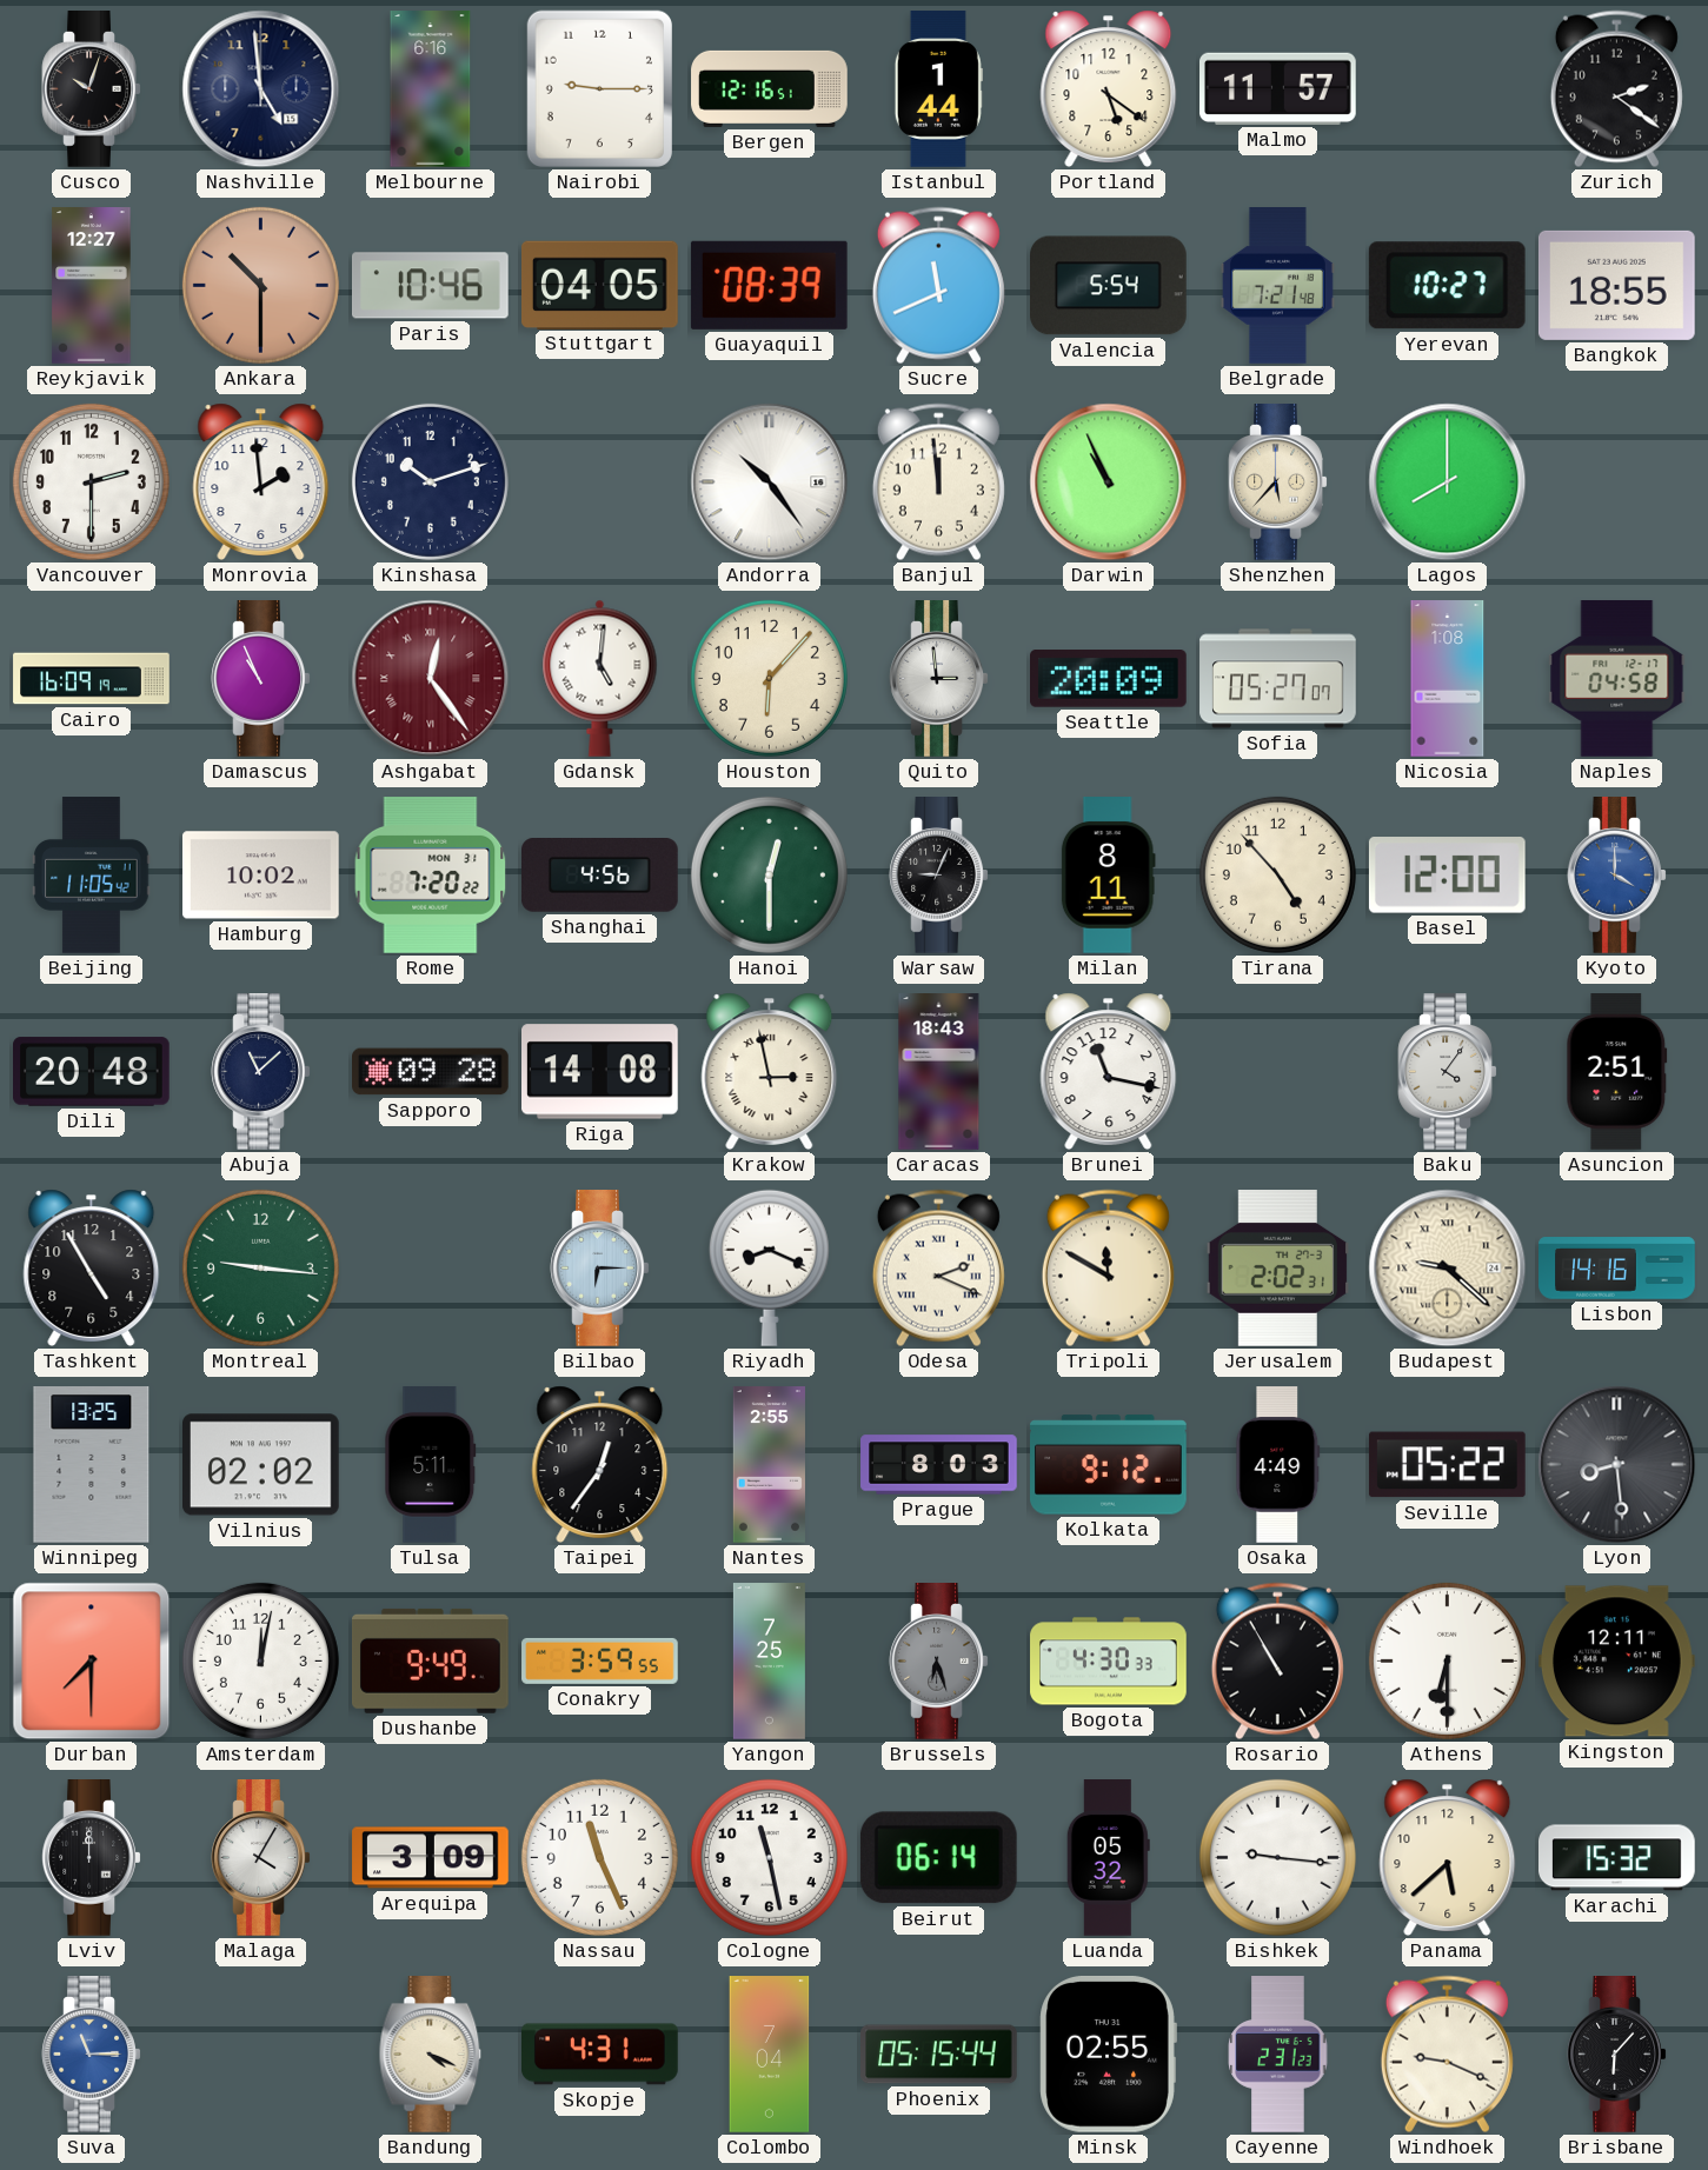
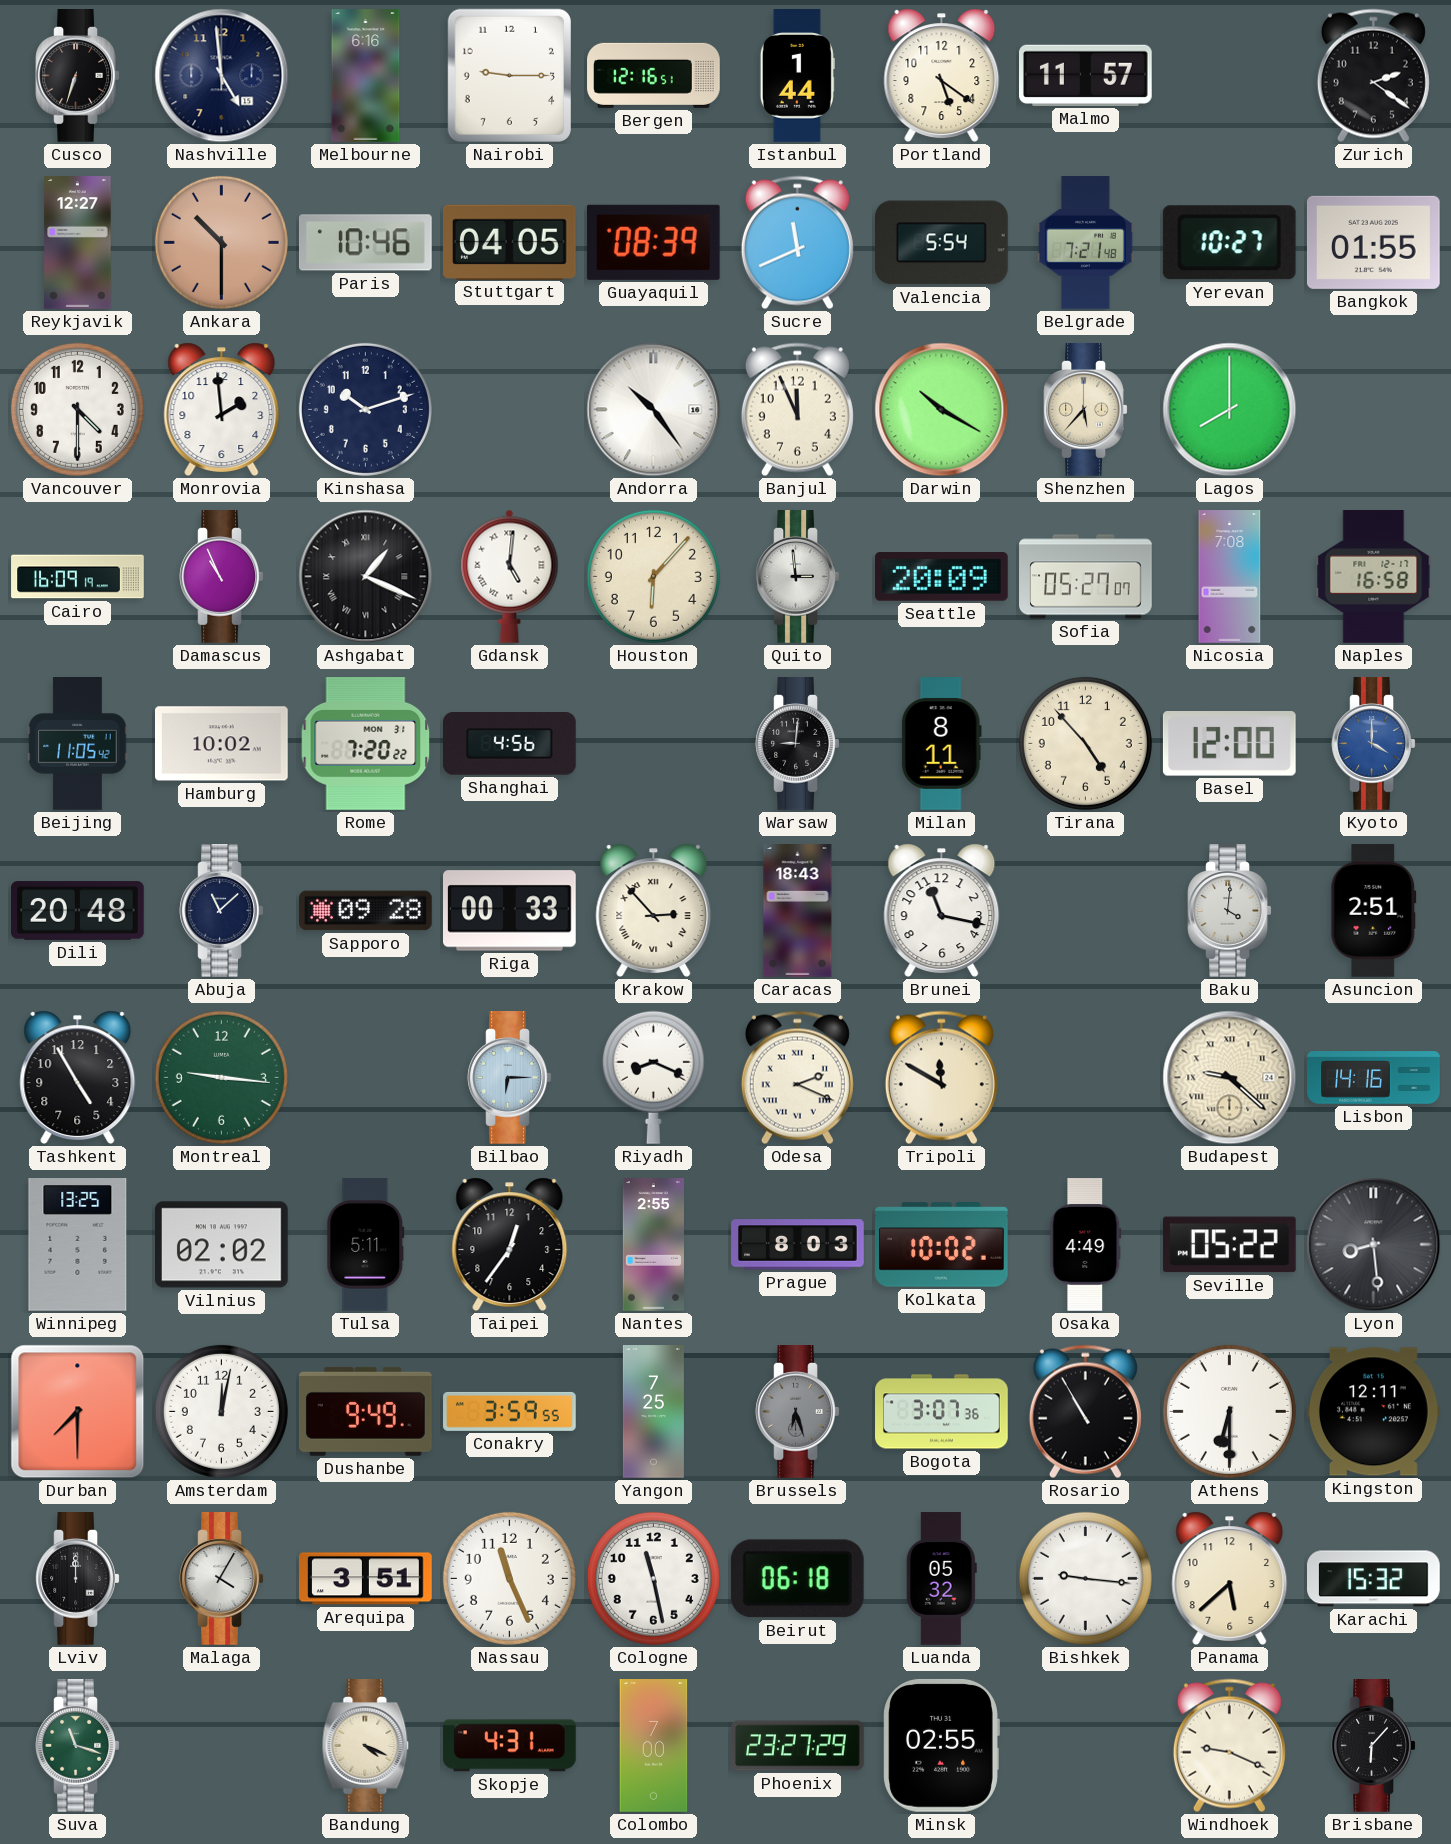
Cusco: 10:03 -> 6:33 (78, 76)
Bangkok: 18:55 -> 01:55 (1374, 242)
Vancouver: 2:30 -> 4:30 (77, 409)
Banjul: 11:59 -> 11:56 (797, 410)
Darwin: 10:56 -> 10:20 (942, 410)
Ashgabat: 12:24 -> 1:19 (366, 577)
Ashgabat dial: burgundy -> black (366, 577)
Nicosia: 1:08 -> 7:08 (1230, 577)
Naples: 04:58 -> 16:58 (1374, 577)
Hanoi: 12:30 -> none (769, 874)
Warsaw: 9:04 -> 9:01 (798, 744)
Riga: 14:08 -> 00:33 (510, 911)
Krakow: 2:58 -> 2:53 (654, 910)
Baku: 4:06 -> 4:01 (1230, 911)
Jerusalem: 2:02 -> none (1278, 1269)
Kolkata: 9:12 -> 10:02 (942, 1245)
Bogota: 4:30 -> 3:07 (942, 1412)
Arequipa: 3:09 -> 3:51 (366, 1579)
Beirut: 06:14 -> 06:18 (797, 1579)
Suva: 11:15 -> 11:18 (78, 1746)
Suva dial: blue -> green (78, 1746)
Colombo: 7:04 -> 7:00 (654, 1746)
Phoenix: 05:15 -> 23:27 (798, 1746)
Cayenne: 2:31 -> none (1278, 2055)
